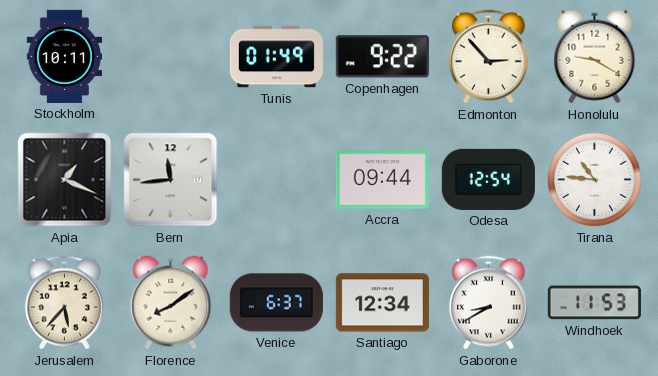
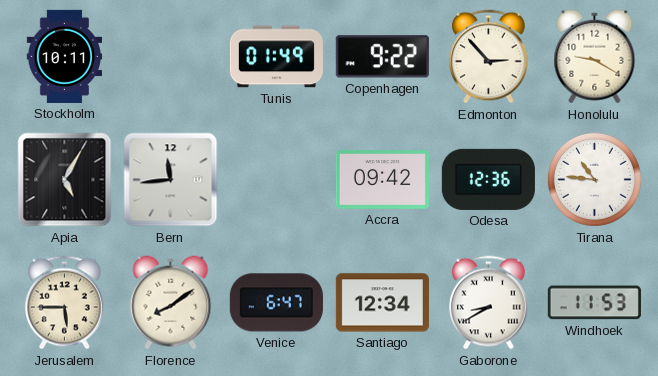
Apia: 1:19 -> 5:05 (65, 180)
Accra: 09:44 -> 09:42 (382, 180)
Odesa: 12:54 -> 12:36 (488, 179)
Jerusalem: 5:37 -> 5:45 (65, 303)
Venice: 6:37 -> 6:47 (276, 303)
